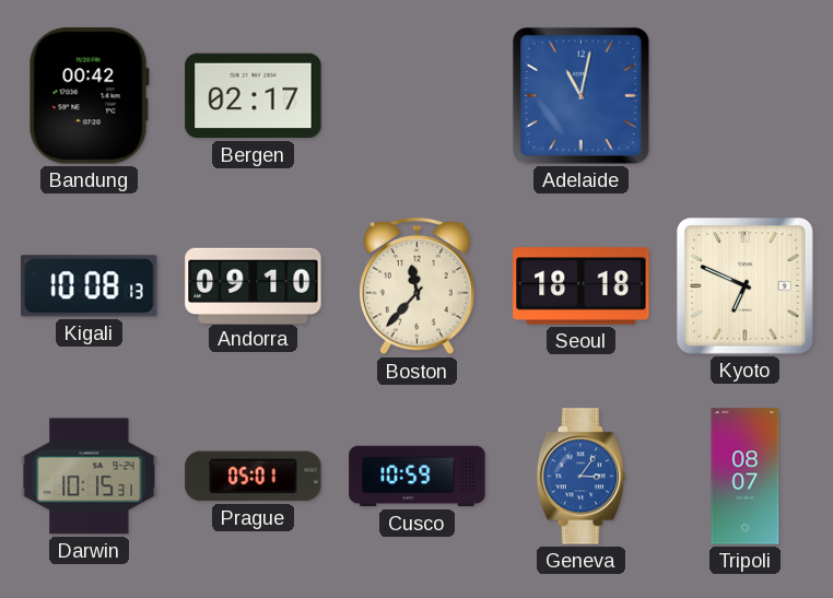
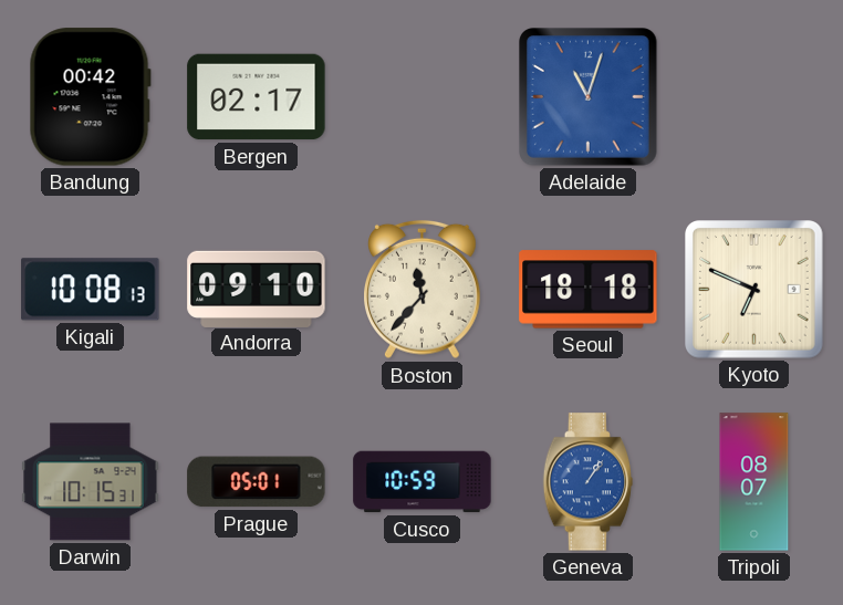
Adelaide: 11:02 -> 11:03 (589, 97)
Geneva: 3:06 -> 1:06 (589, 482)
